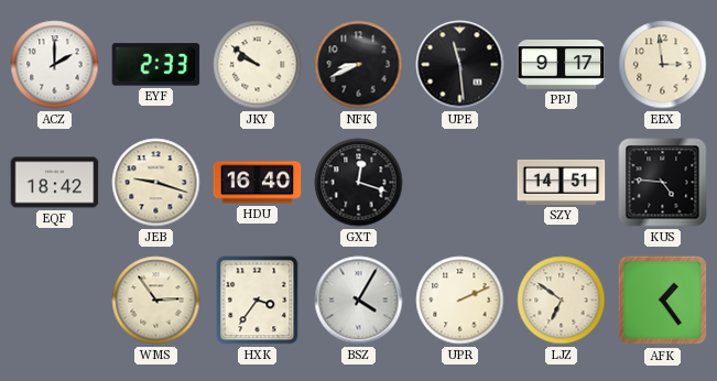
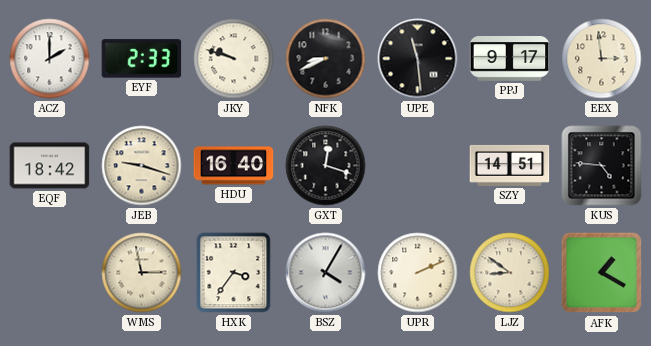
JKY: 9:51 -> 9:48 (234, 59)
WMS: 2:54 -> 2:58 (142, 273)
LJZ: 6:51 -> 8:51 (510, 273)
AFK: 1:24 -> 1:20 (602, 273)
